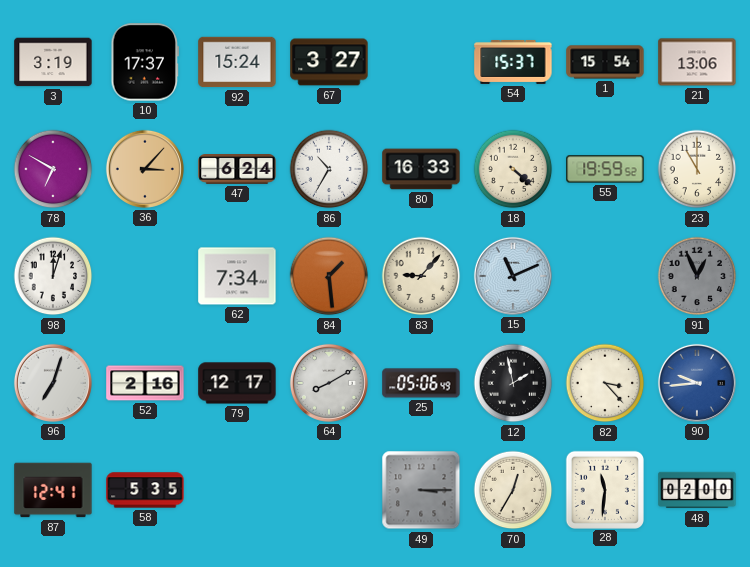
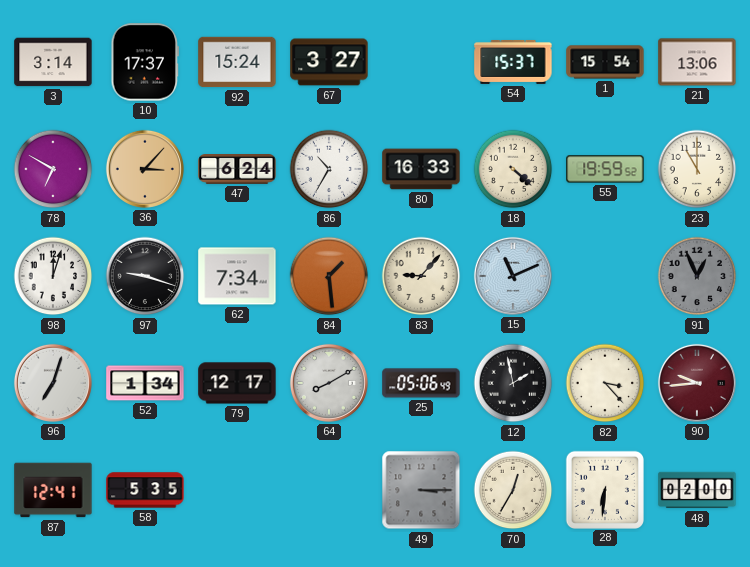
3: 3:19 -> 3:14 (53, 62)
97: none -> 9:18 (145, 276)
52: 2:16 -> 1:34 (145, 383)
90 dial: blue -> burgundy (697, 383)
28: 11:31 -> 6:31 (604, 489)
